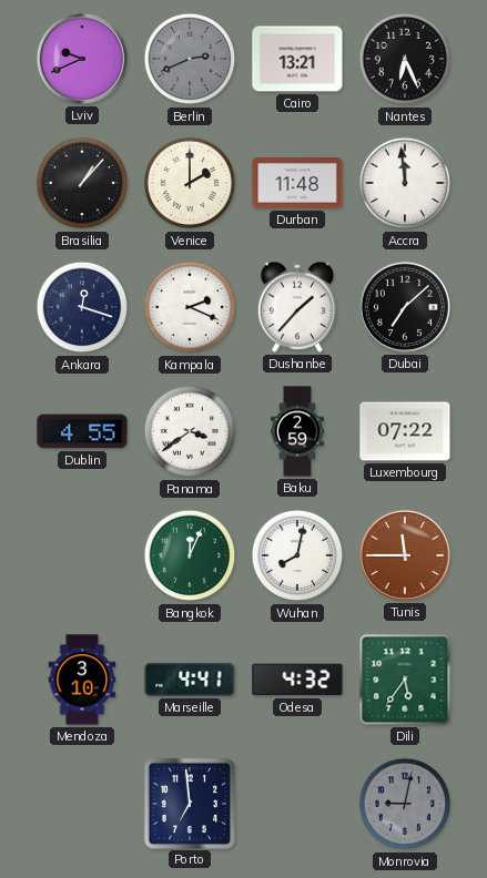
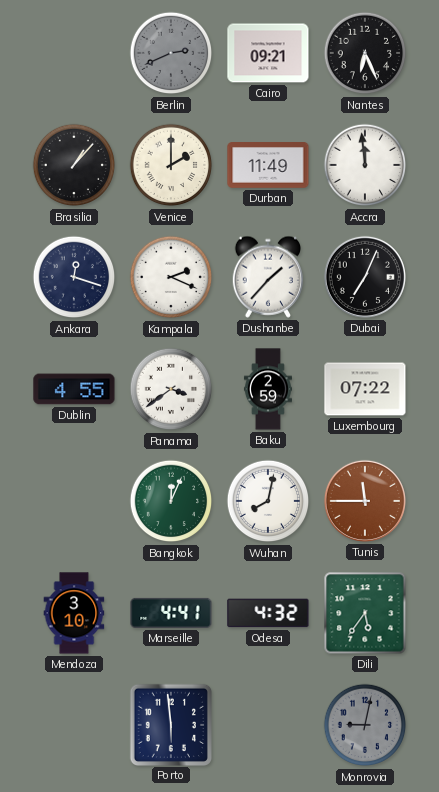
Lviv: 9:41 -> none (82, 59)
Cairo: 13:21 -> 09:21 (268, 53)
Durban: 11:48 -> 11:49 (268, 166)
Dubai: 7:08 -> 7:04 (365, 277)
Porto: 6:59 -> 5:59 (170, 724)
